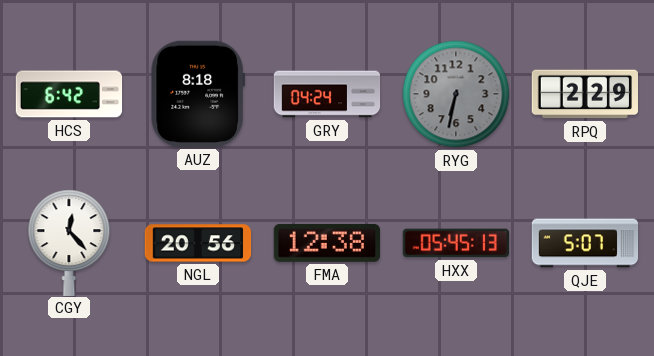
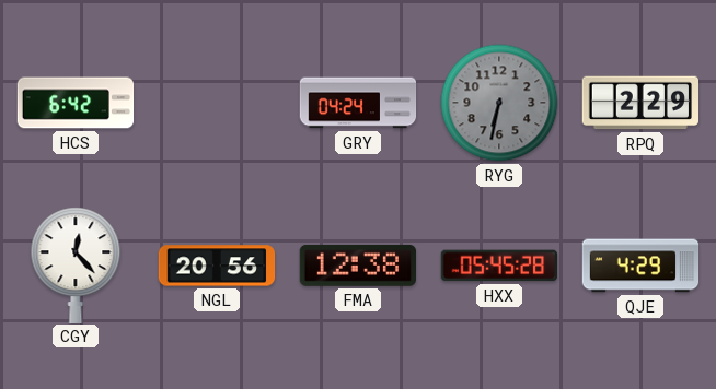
AUZ: 8:18 -> none (198, 94)
HXX: 05:45:13 -> 05:45:28 (498, 266)
QJE: 5:07 -> 4:29 (640, 266)
